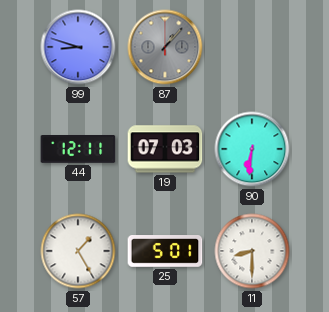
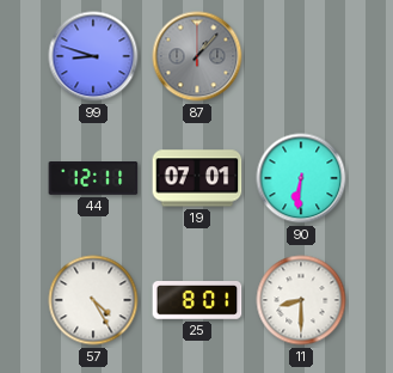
19: 07:03 -> 07:01 (197, 178)
57: 1:25 -> 4:25 (93, 300)
25: 5:01 -> 8:01 (197, 301)
